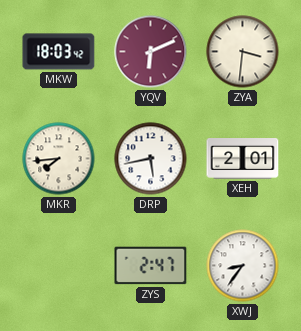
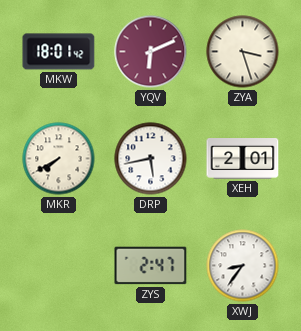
MKW: 18:03 -> 18:01 (59, 52)
ZYA: 3:31 -> 3:27 (243, 52)
MKR: 7:44 -> 7:40 (59, 159)
